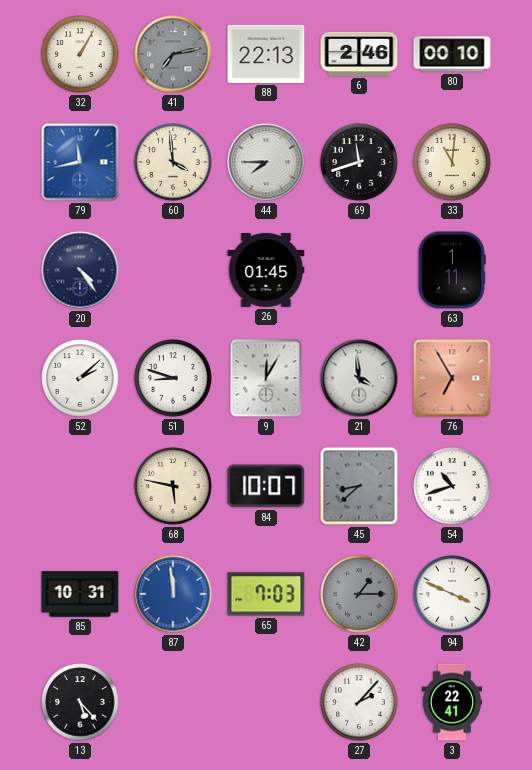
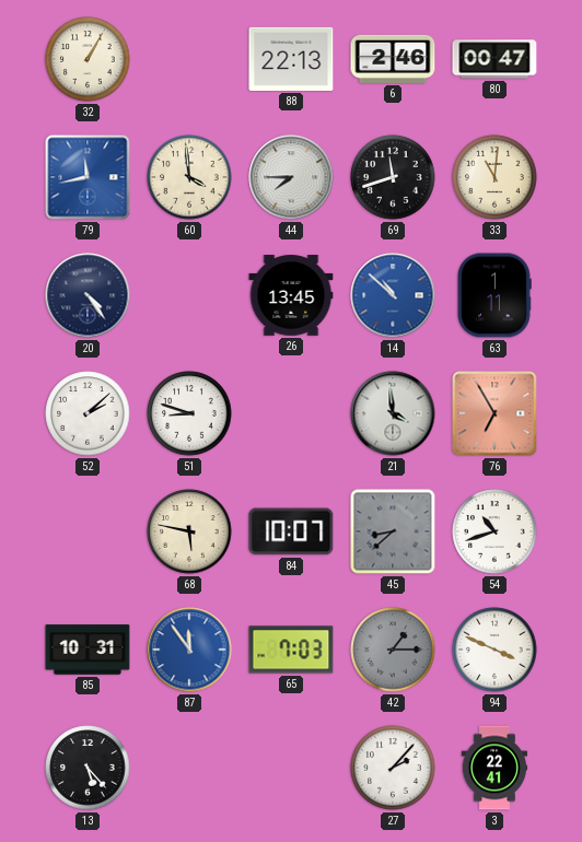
41: 7:13 -> none (173, 54)
80: 00:10 -> 00:47 (494, 59)
26: 01:45 -> 13:45 (291, 295)
14: none -> 10:52 (393, 295)
9: 12:05 -> none (266, 378)
87: 11:59 -> 11:54 (189, 650)
